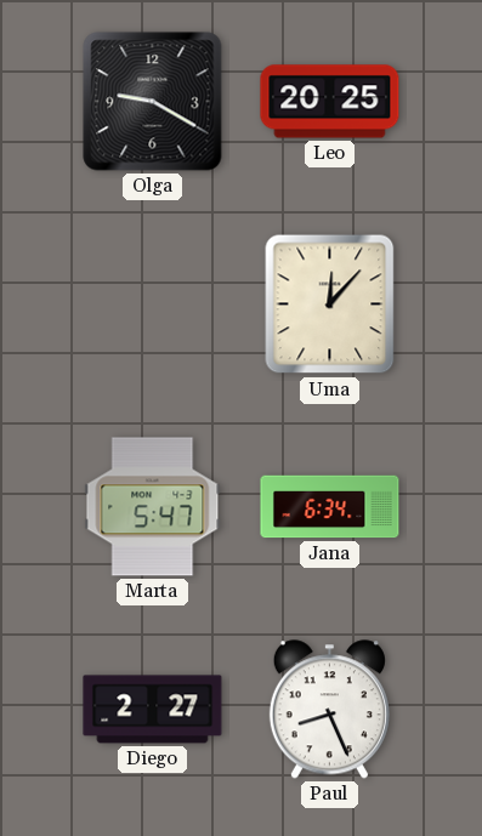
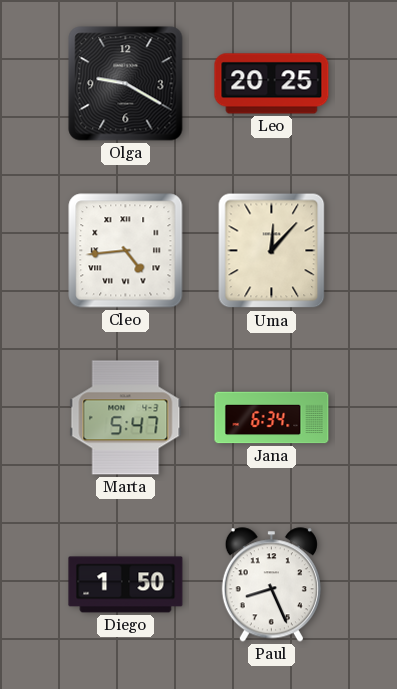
Cleo: none -> 4:44 (126, 251)
Diego: 2:27 -> 1:50 (126, 585)
